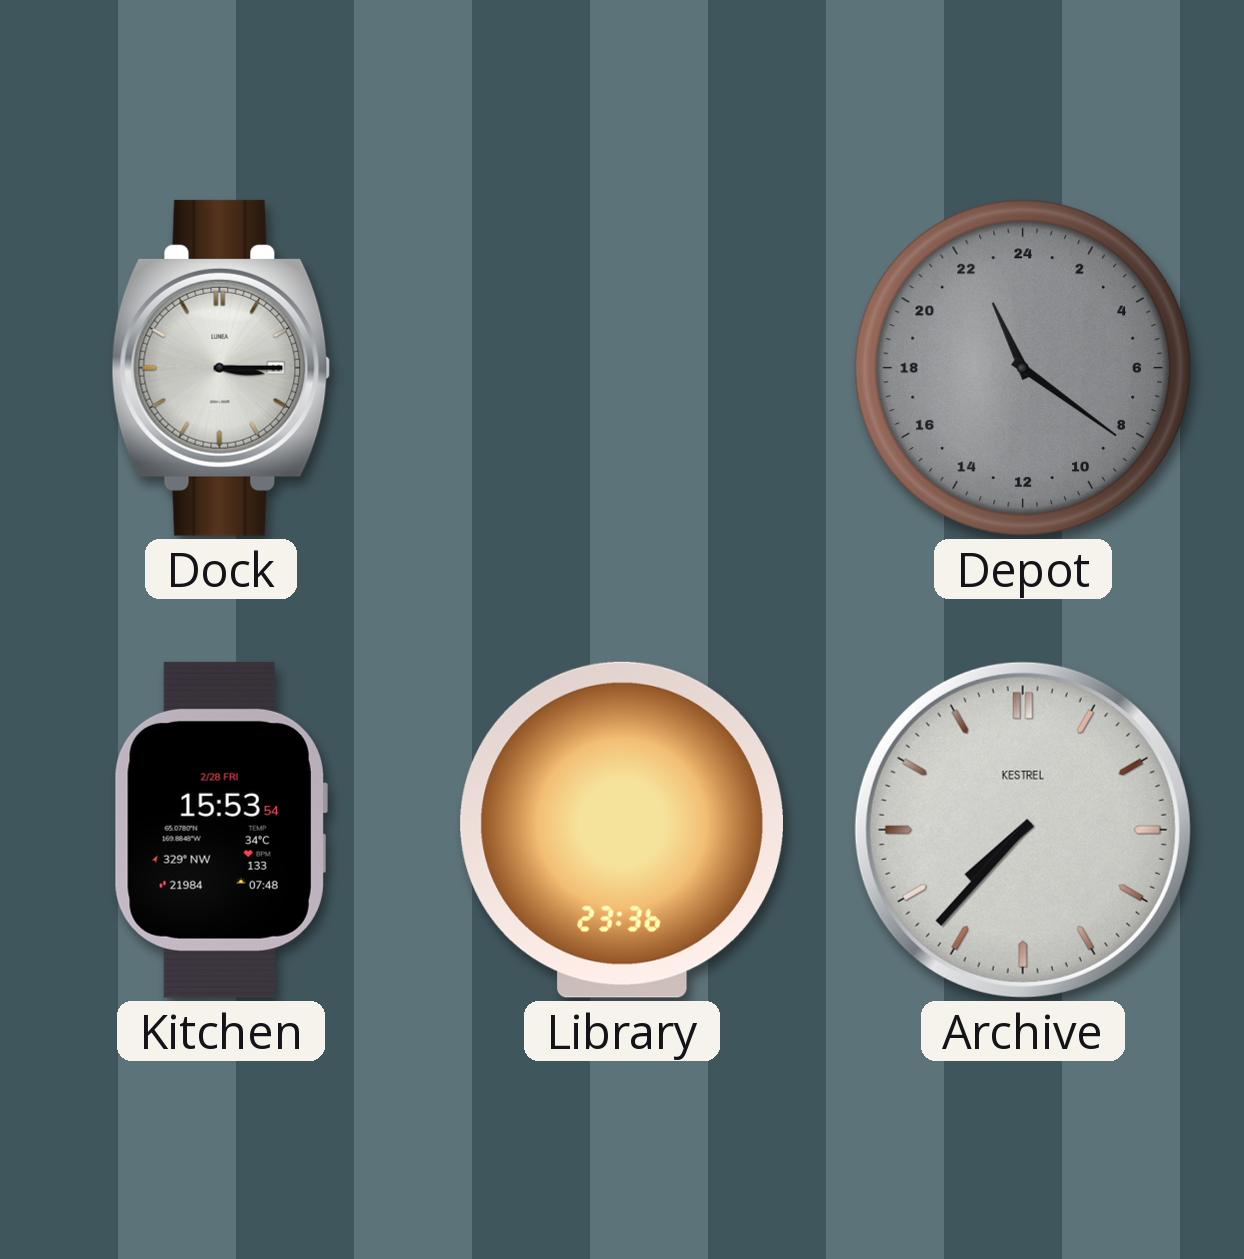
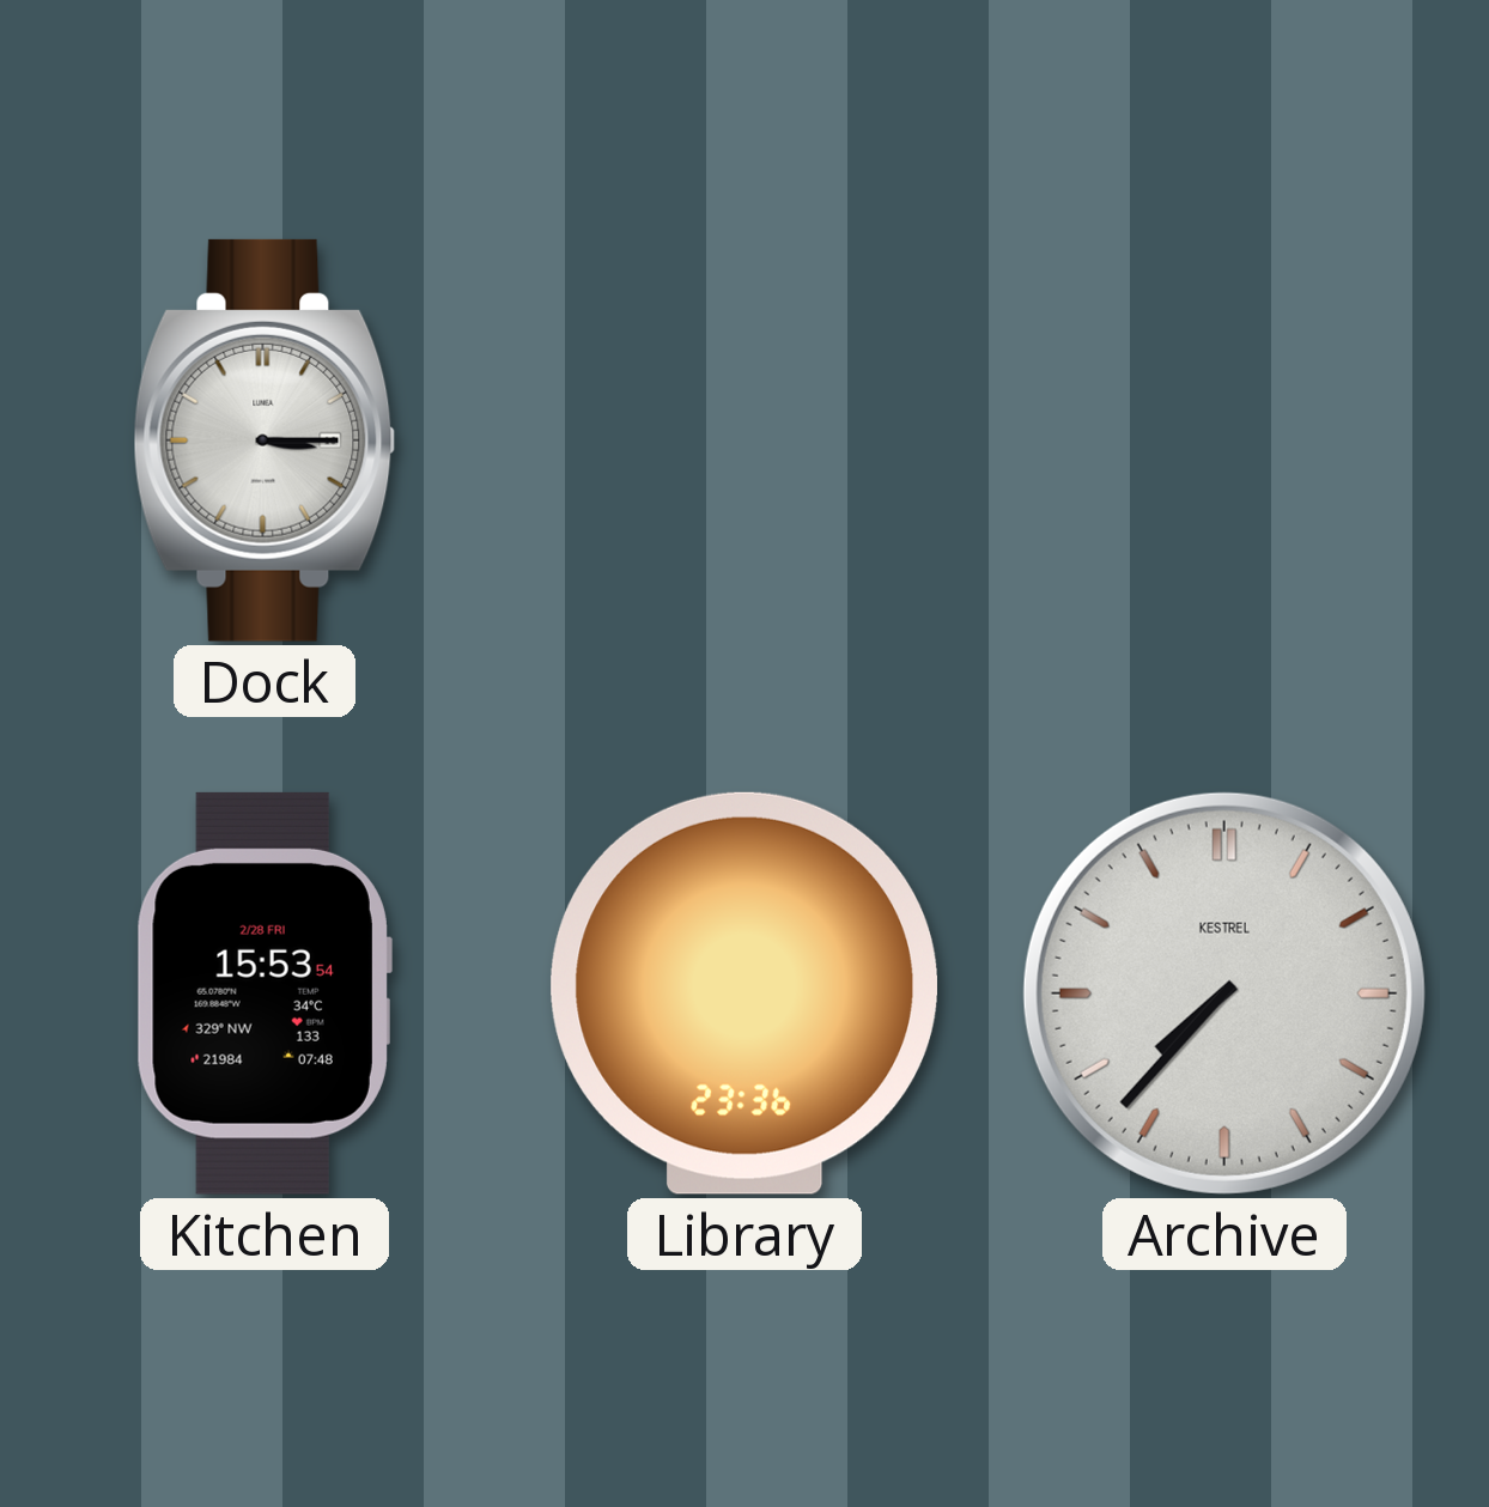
Depot: 22:21 -> none (1023, 368)
